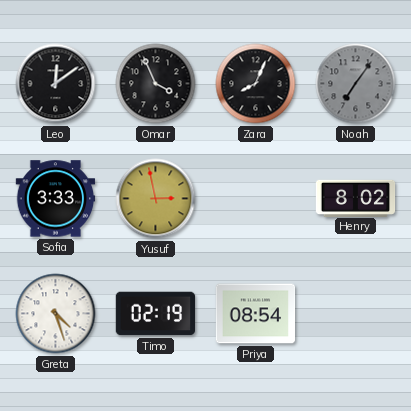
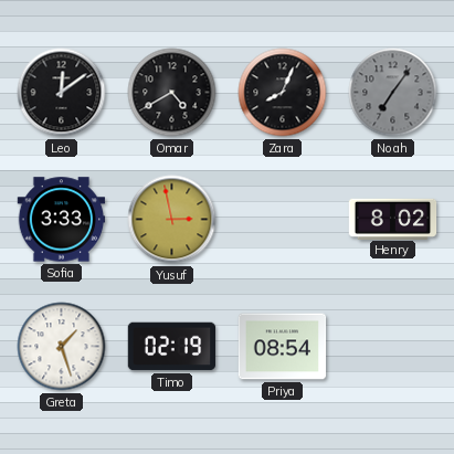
Omar: 3:56 -> 4:40 (172, 93)
Greta: 4:27 -> 1:27 (62, 347)
